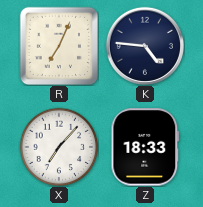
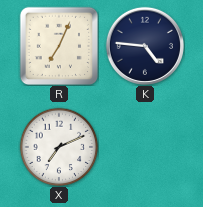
X: 7:07 -> 7:11 (59, 147)
Z: 18:33 -> none (145, 147)
